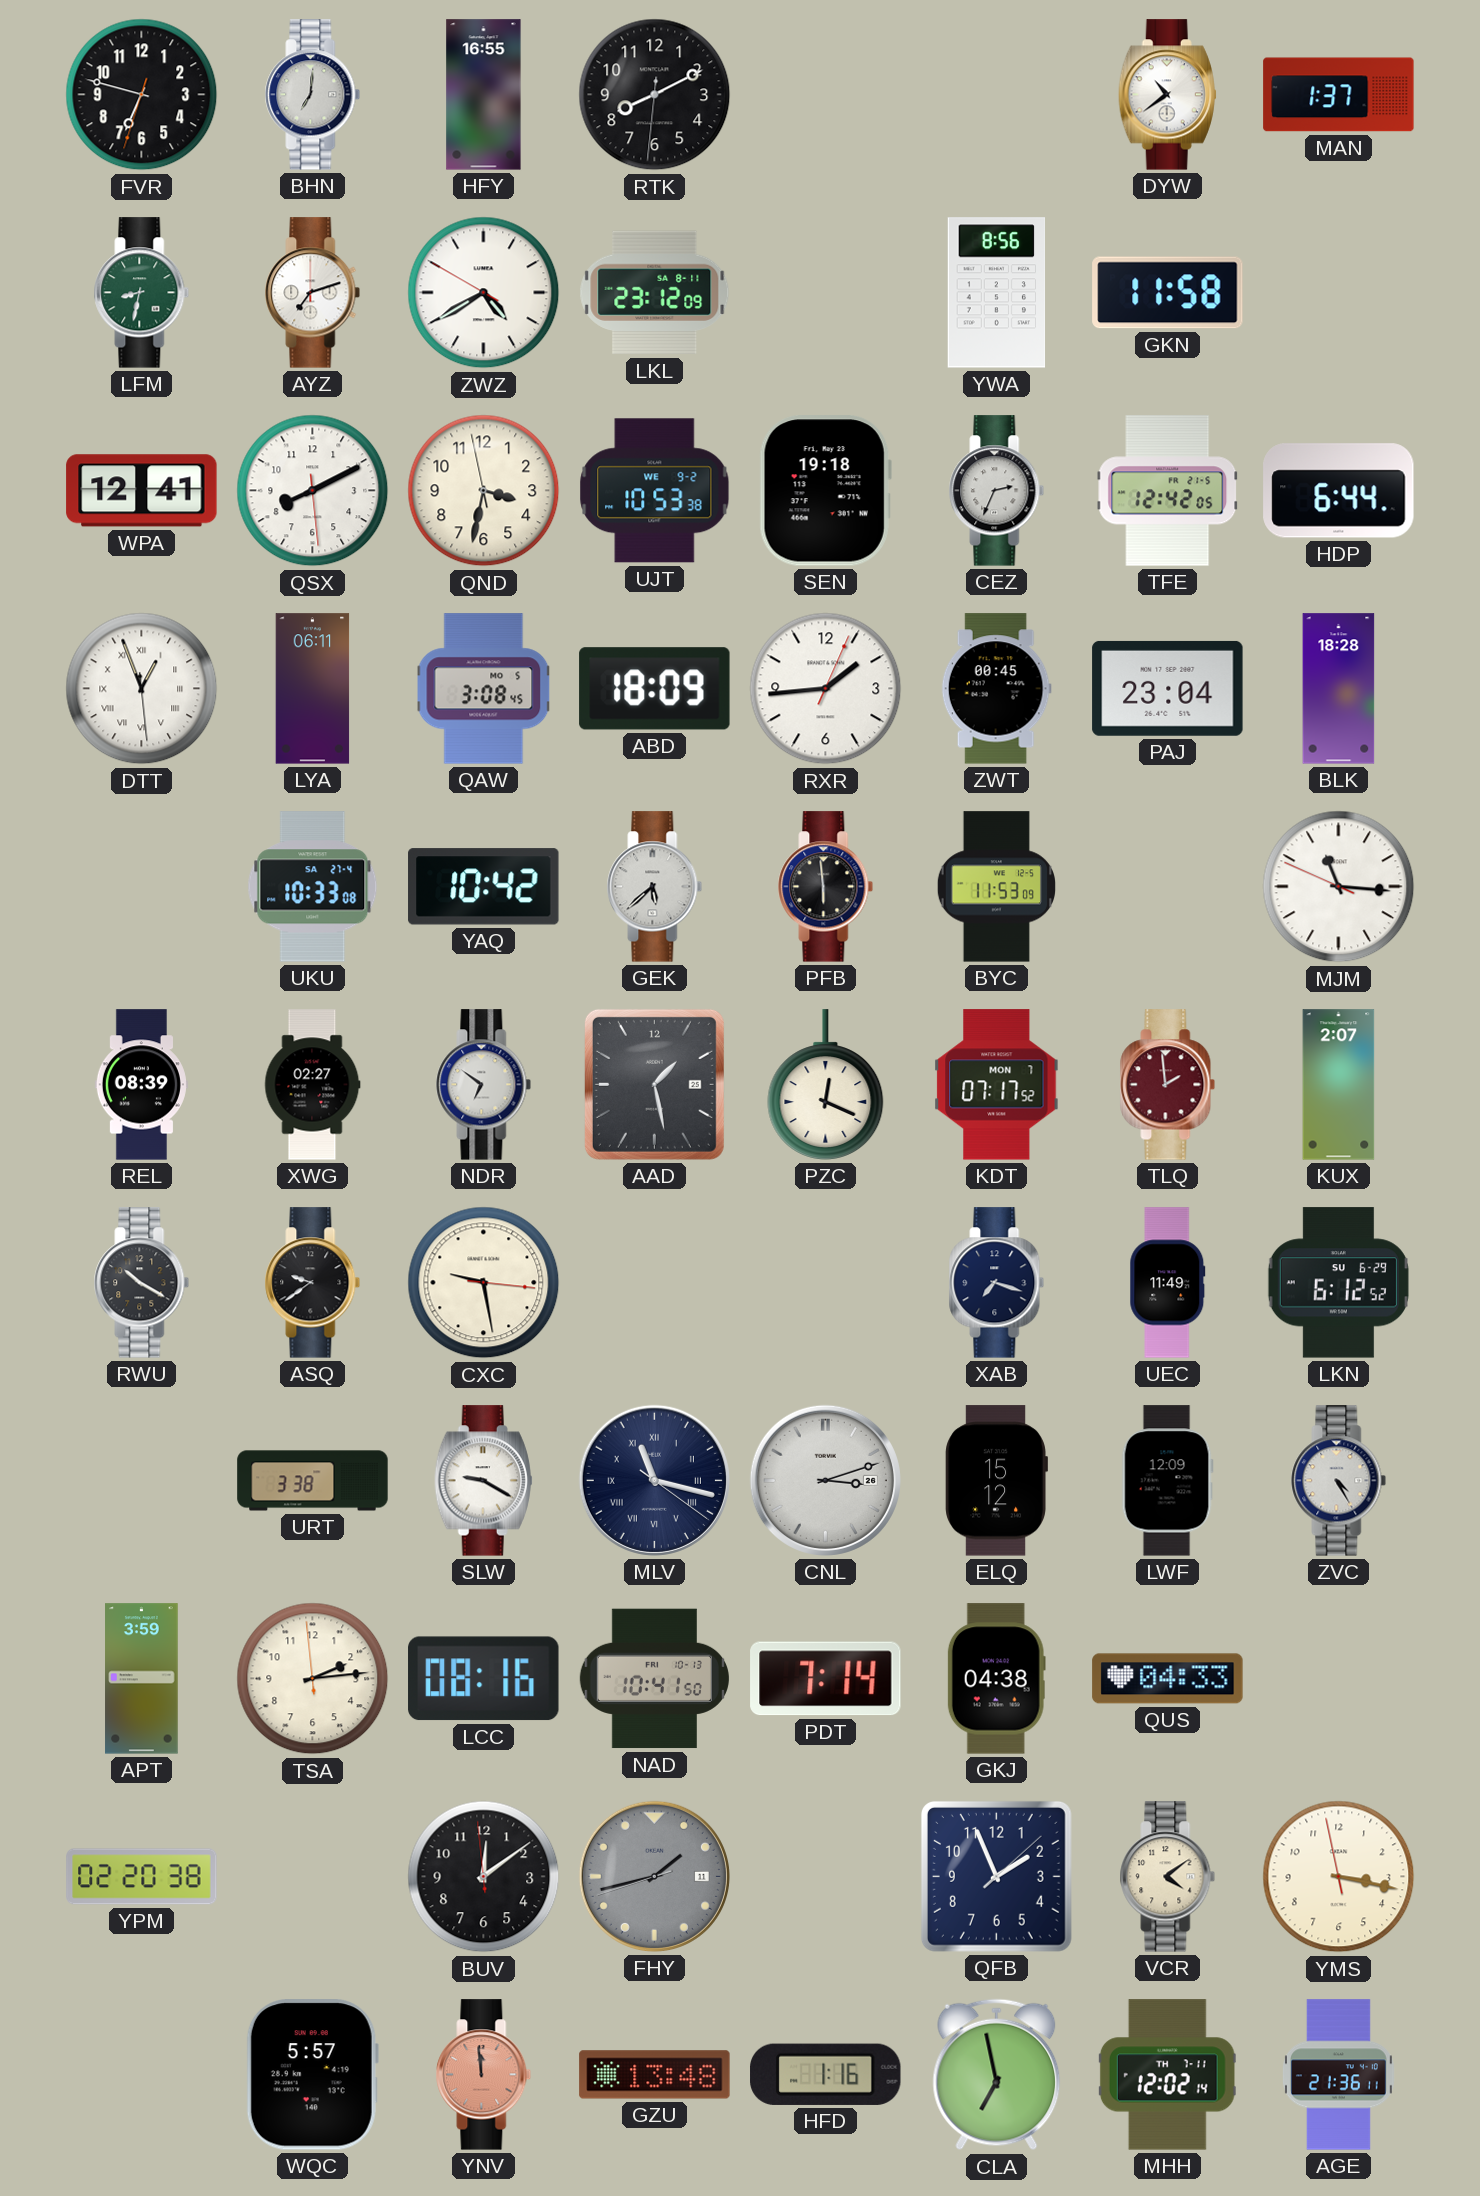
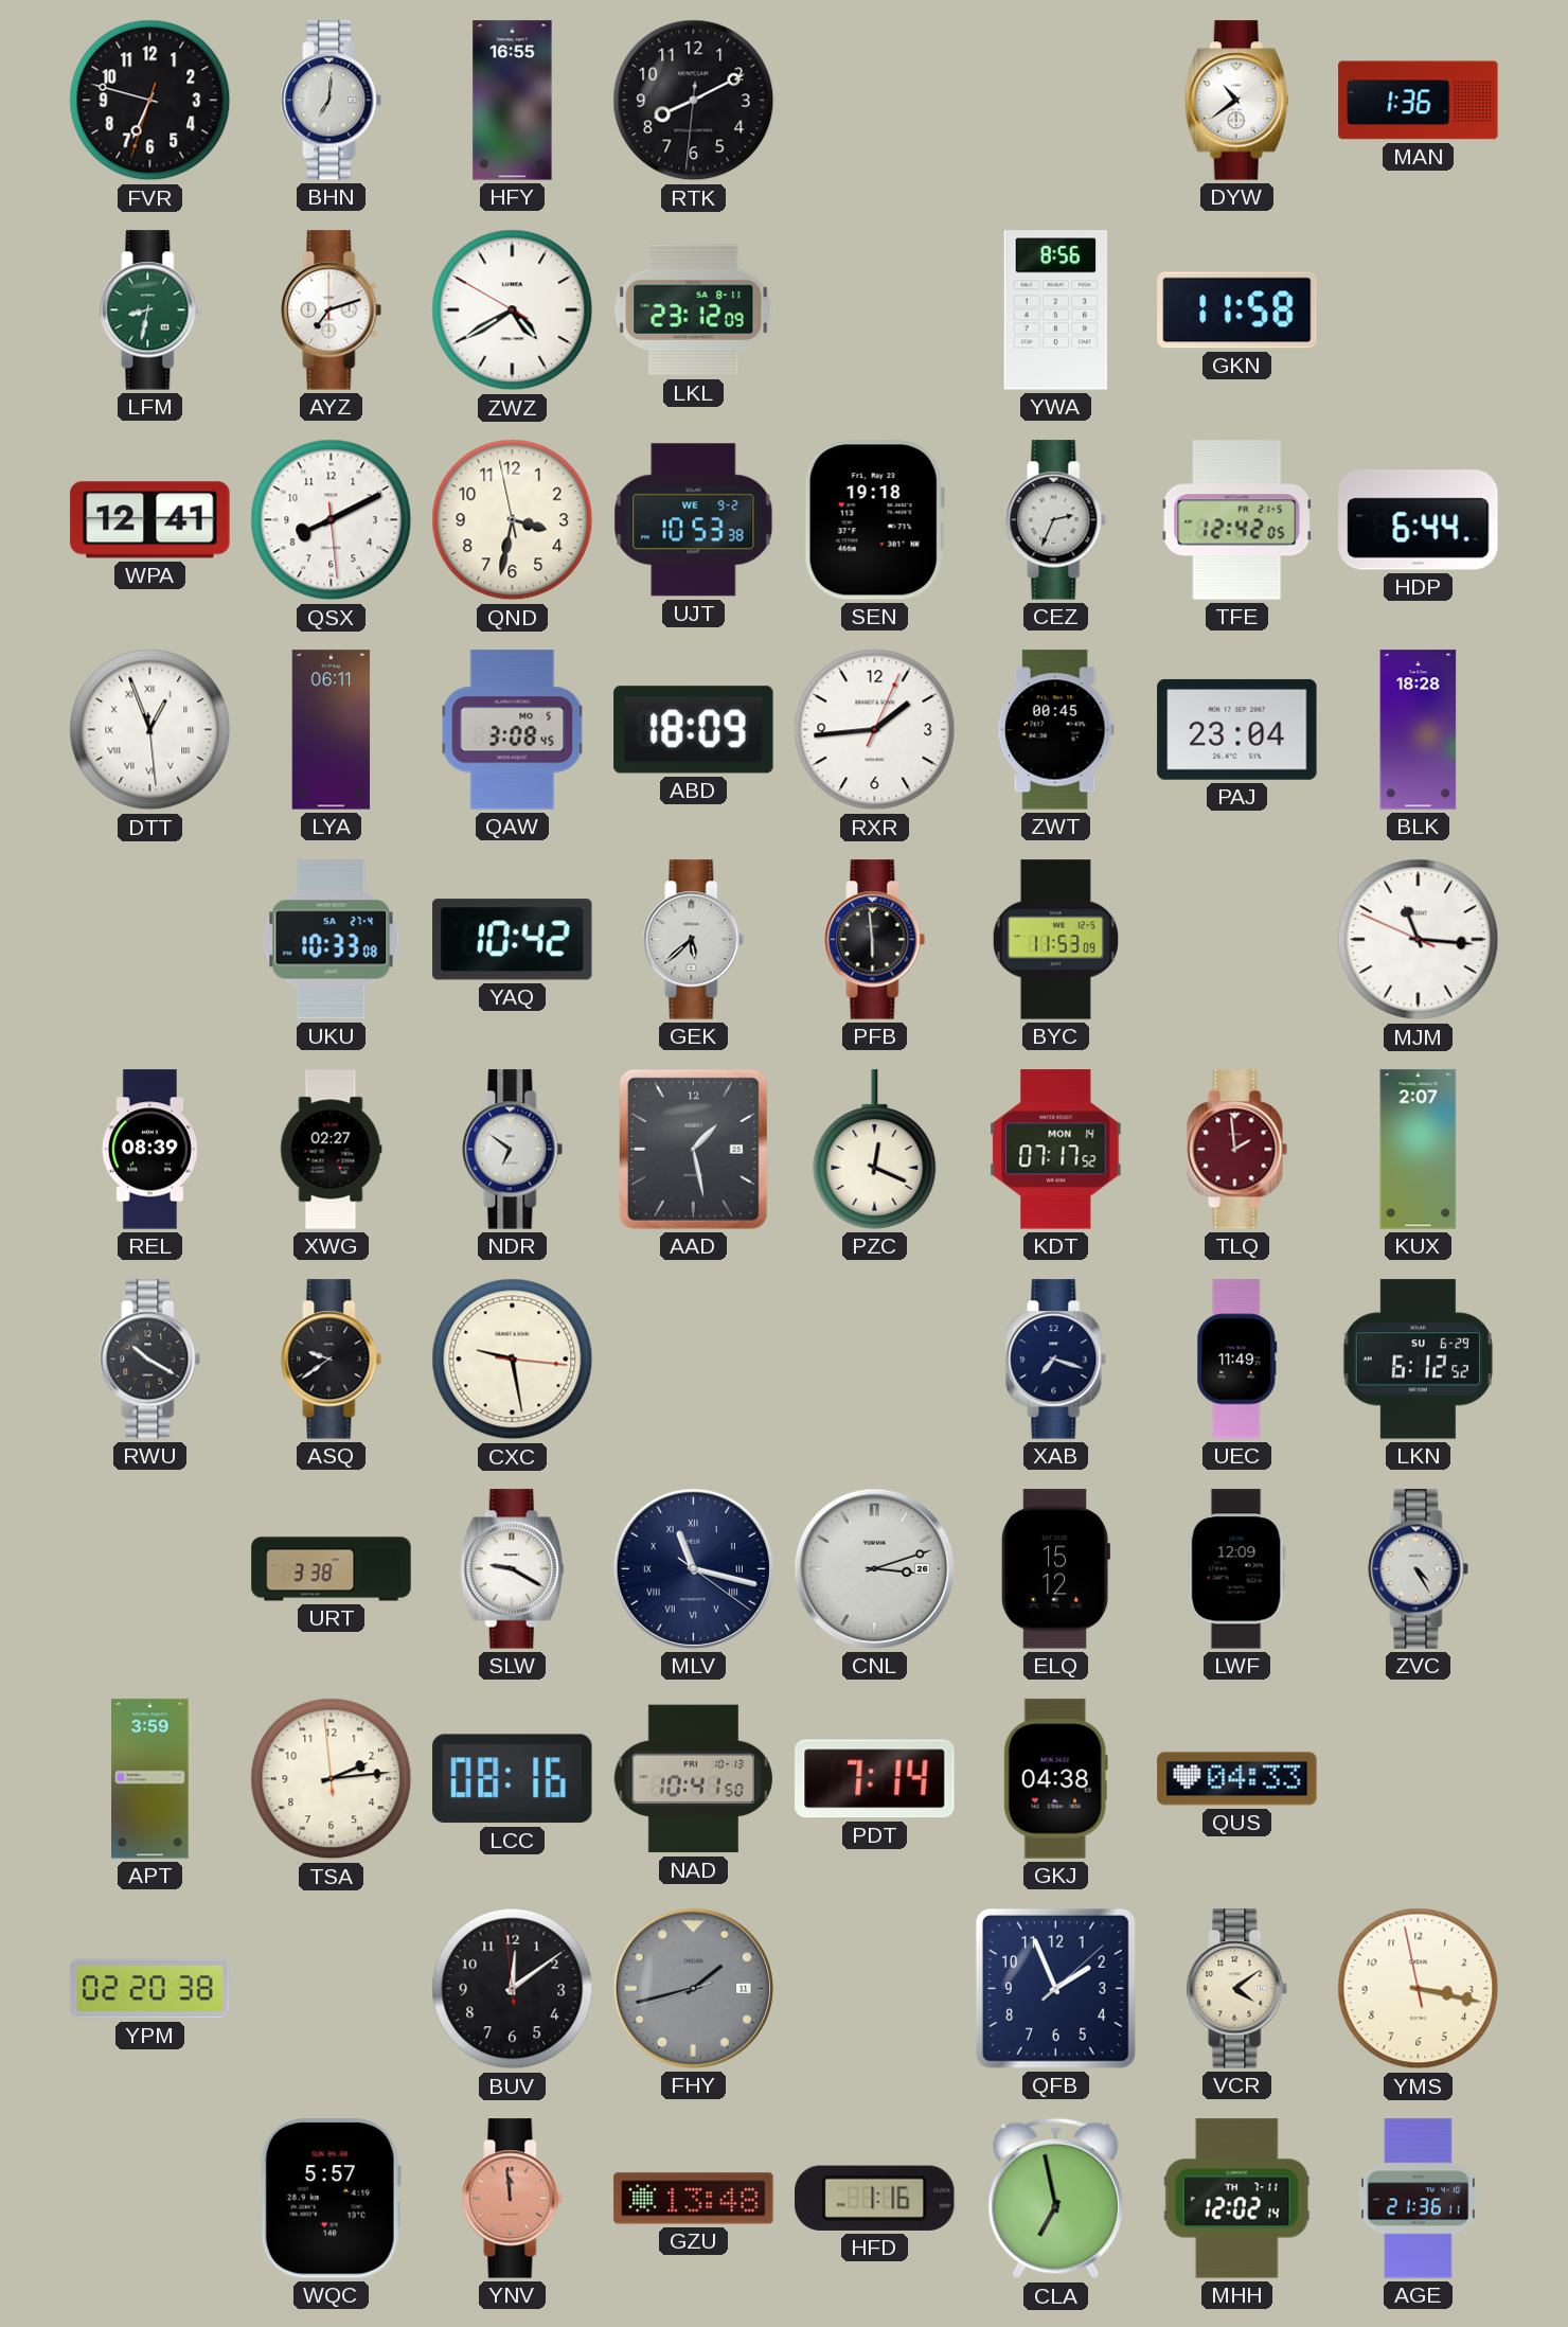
MAN: 1:37 -> 1:36 (1419, 101)
KDT date: MON 7 -> MON 14 (1056, 1150)
